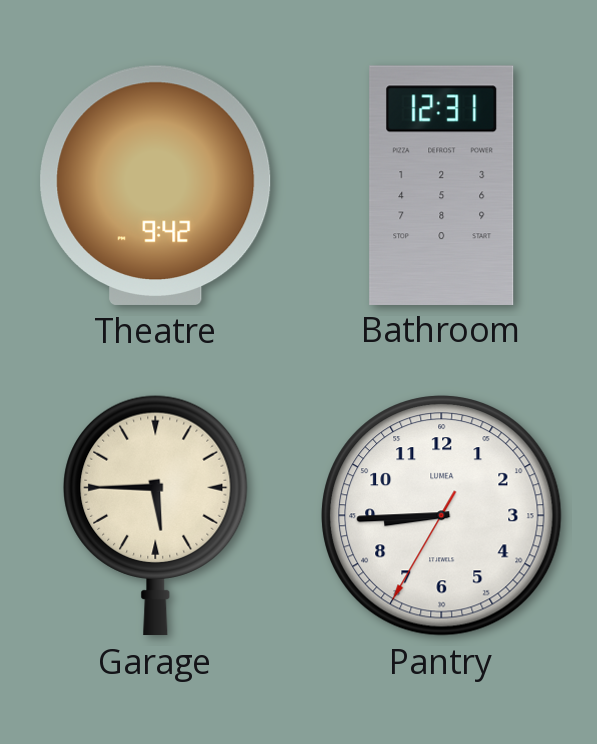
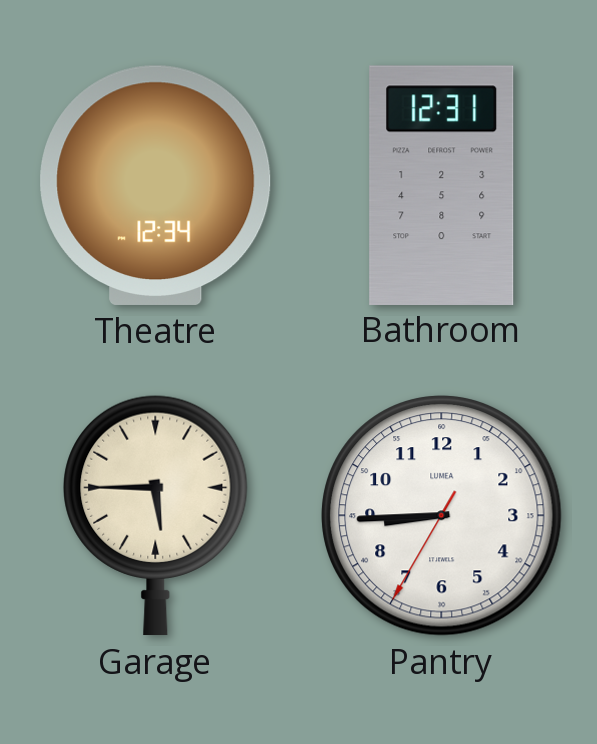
Theatre: 9:42 -> 12:34 (156, 185)
